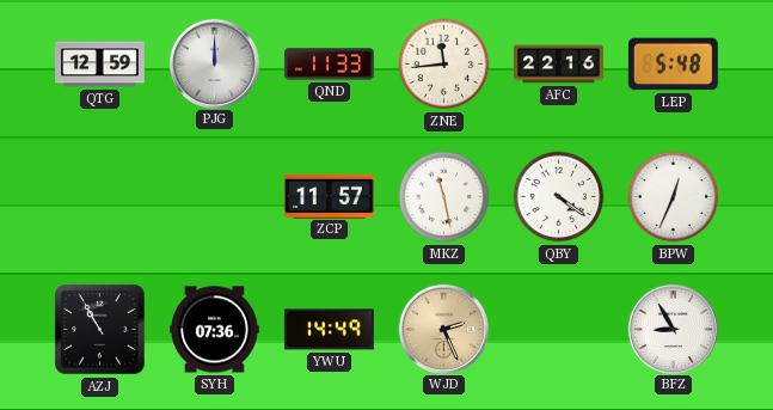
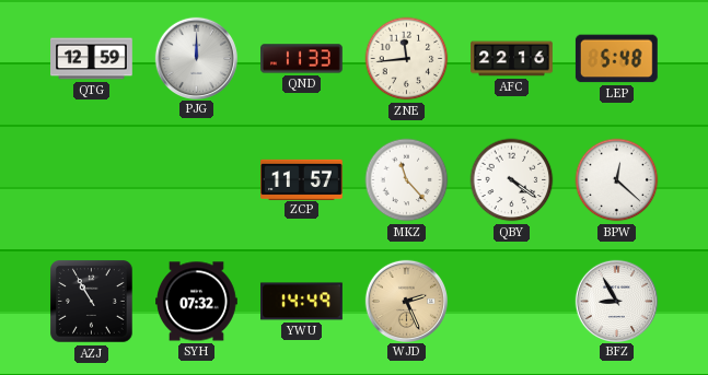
MKZ: 11:28 -> 11:23 (407, 180)
BPW: 12:34 -> 12:22 (617, 180)
SYH: 07:36 -> 07:32 (197, 302)
